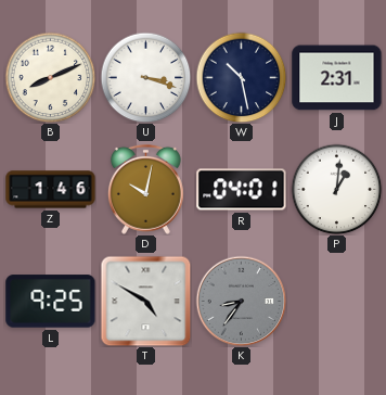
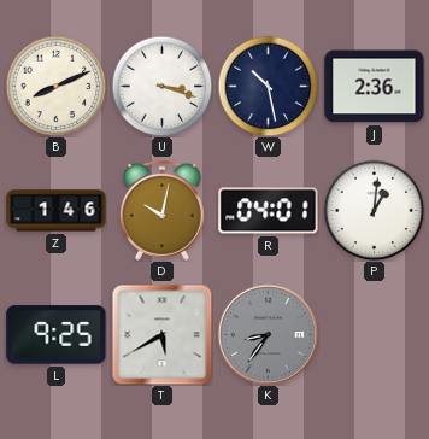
J: 2:31 -> 2:36 (375, 87)
T: 4:50 -> 5:40 (161, 334)
